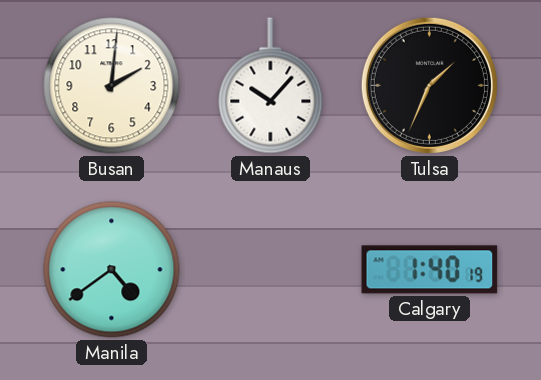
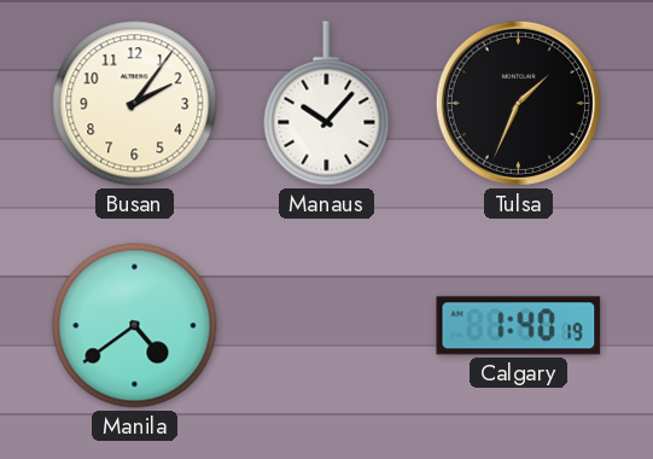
Busan: 2:01 -> 2:06 (135, 104)
